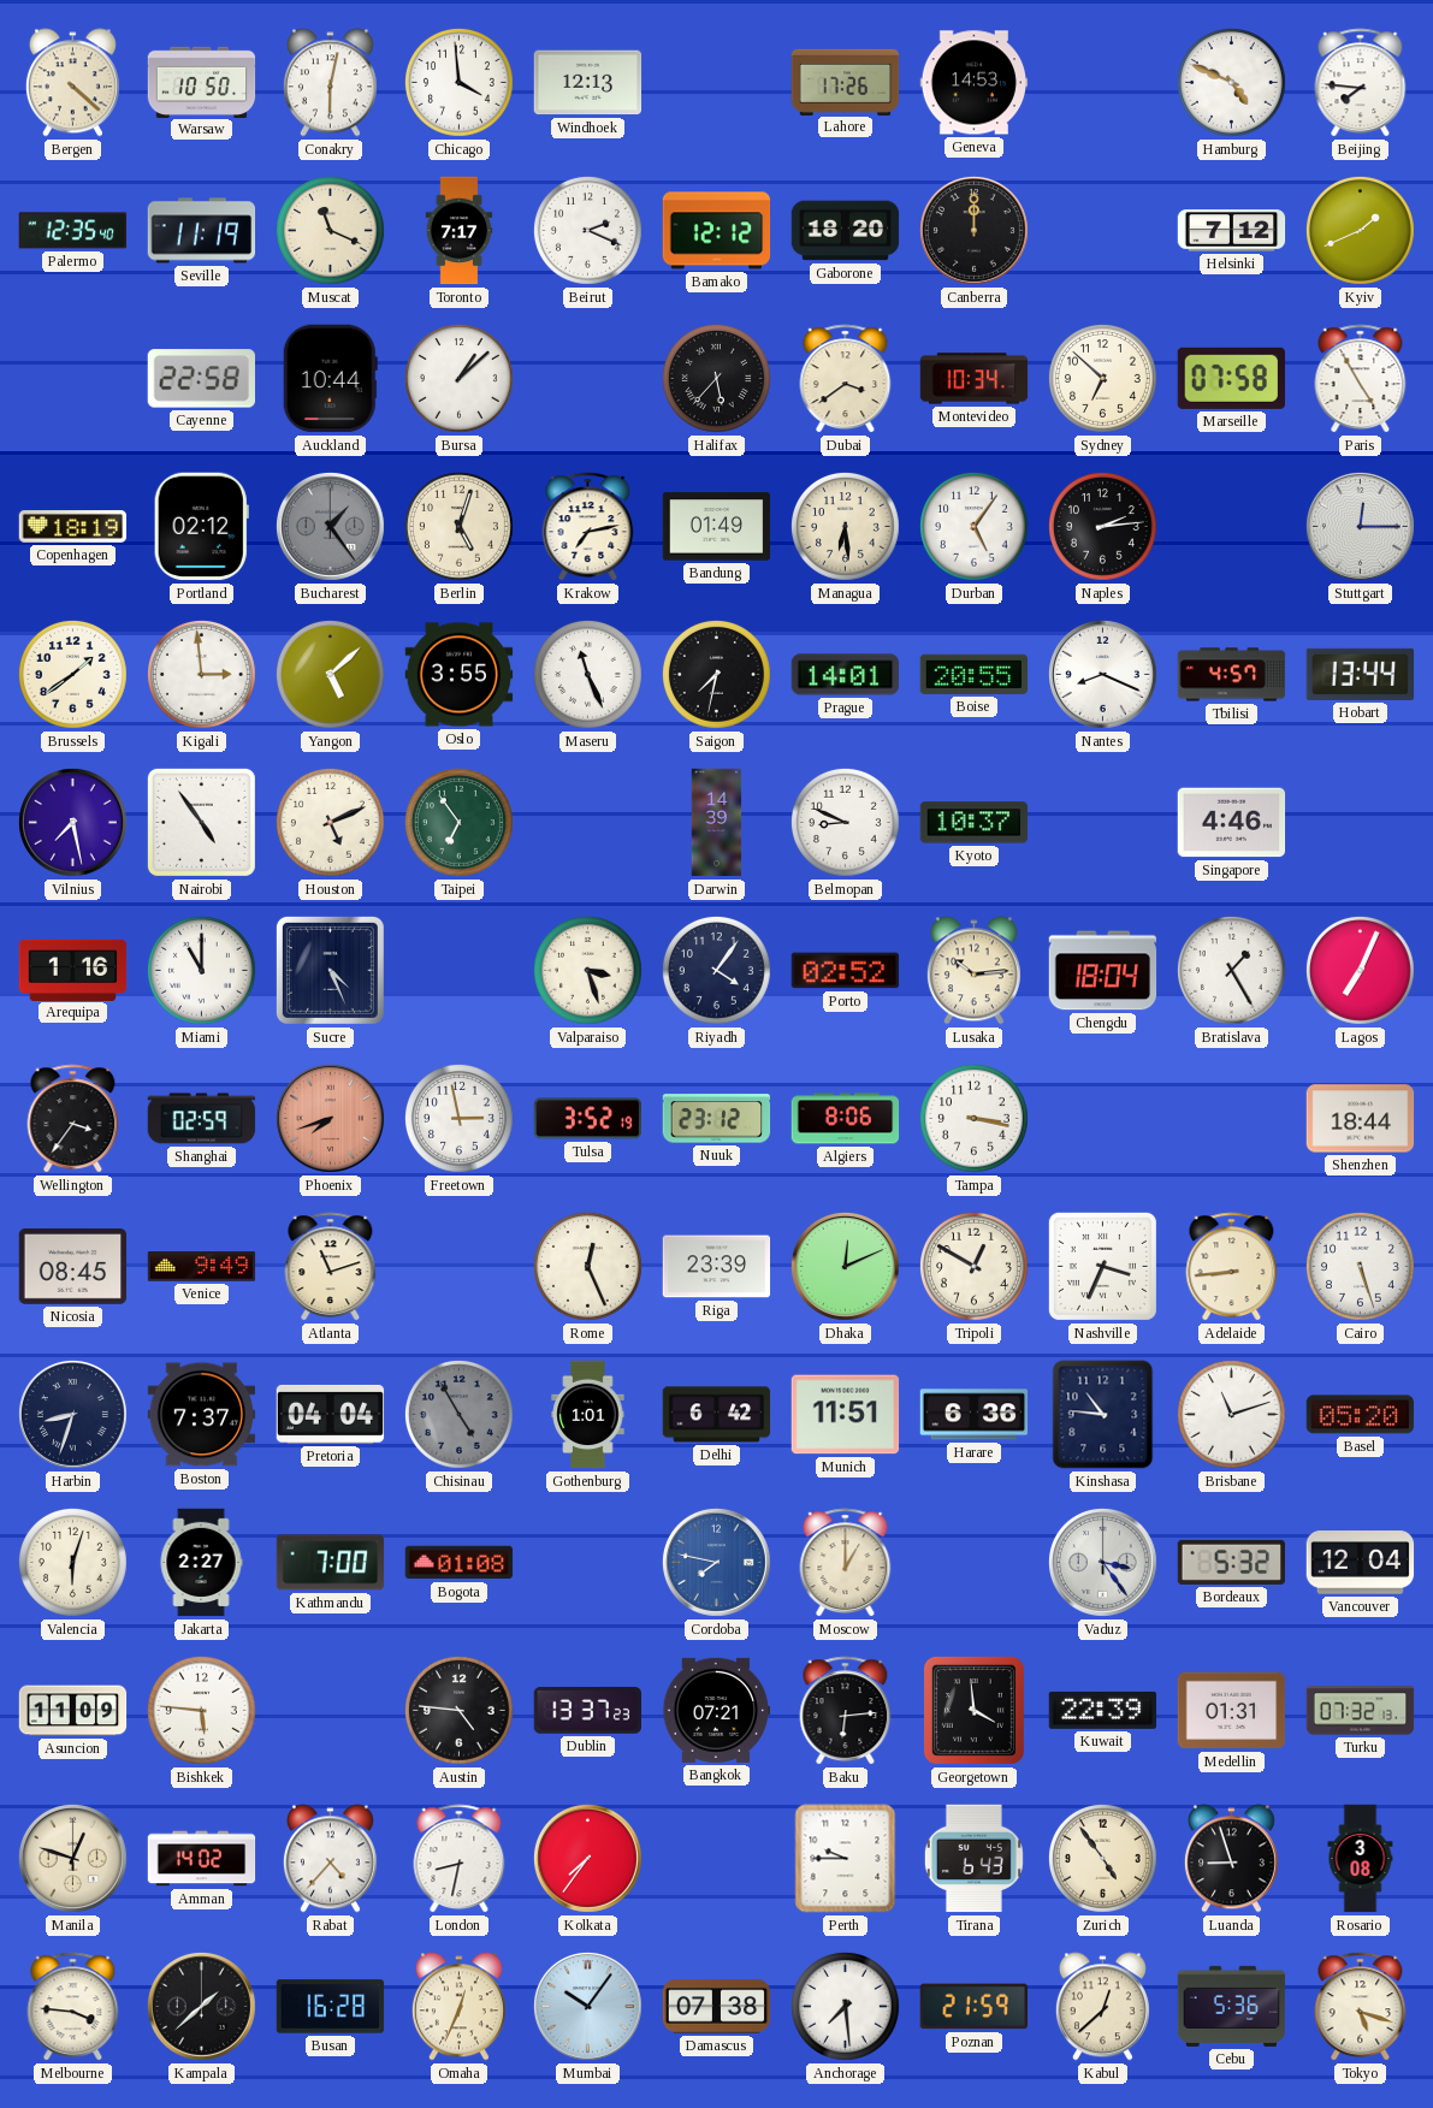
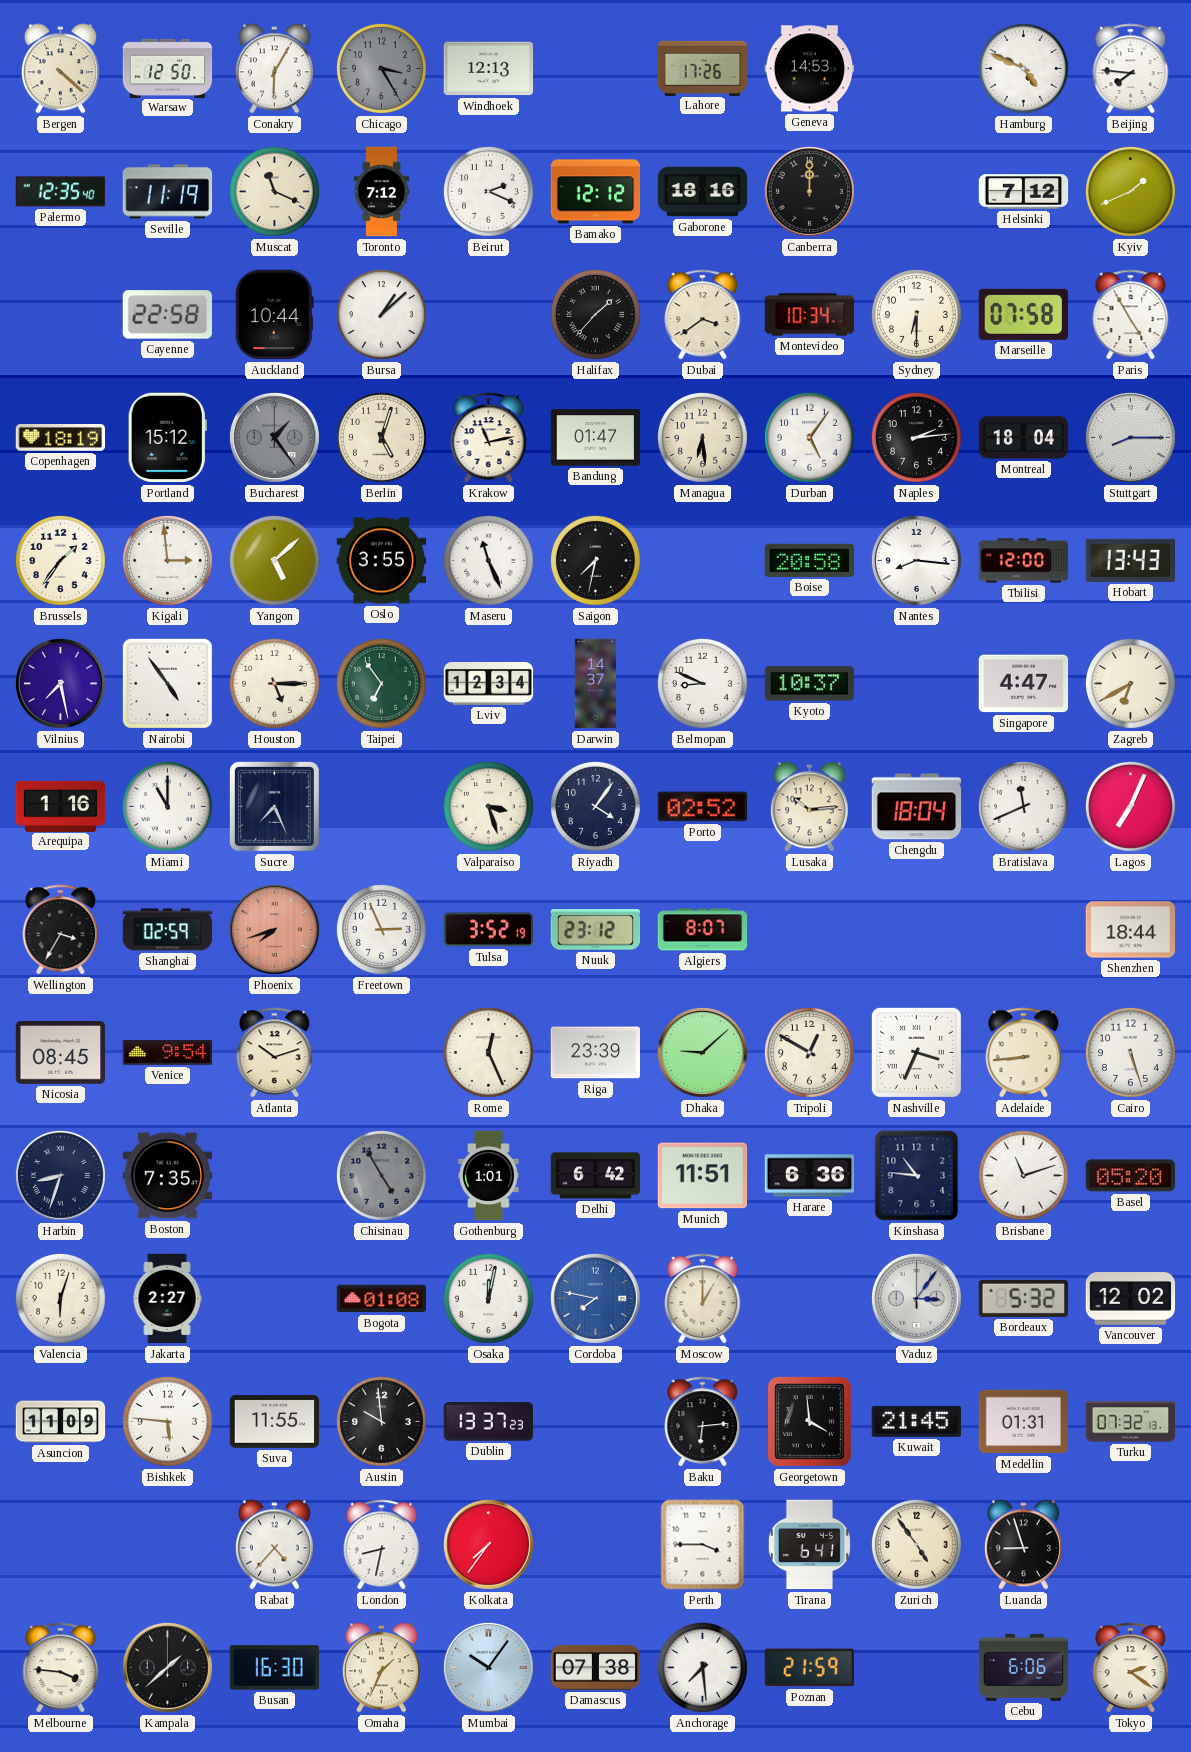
Warsaw: 10:50 -> 12:50 (168, 68)
Conakry: 6:02 -> 6:05 (274, 69)
Chicago: 3:59 -> 3:25 (382, 69)
Chicago dial: white -> grey (382, 69)
Toronto: 7:17 -> 7:12 (382, 192)
Gaborone: 18:20 -> 18:16 (703, 192)
Halifax: 5:37 -> 1:37 (596, 315)
Sydney: 6:52 -> 6:30 (917, 315)
Portland: 02:12 -> 15:12 (167, 438)
Krakow: 7:13 -> 11:13 (489, 438)
Bandung: 01:49 -> 01:47 (596, 438)
Montreal: none -> 18:04 (1024, 438)
Stuttgart: 12:15 -> 8:15 (1130, 437)
Brussels: 1:39 -> 1:36 (61, 561)
Prague: 14:01 -> none (846, 675)
Boise: 20:55 -> 20:58 (810, 560)
Nantes: 8:19 -> 8:16 (916, 560)
Tbilisi: 4:57 -> 12:00 (1024, 561)
Hobart: 13:44 -> 13:43 (1131, 560)
Houston: 5:11 -> 5:15 (275, 684)
Lviv: none -> 12:34 (489, 684)
Darwin: 14:39 -> 14:37 (596, 684)
Singapore: 4:46 -> 4:47 (1024, 684)
Zagreb: none -> 6:40 (1131, 684)
Sucre: 4:26 -> 7:26 (274, 806)
Bratislava: 1:25 -> 11:41 (1024, 807)
Wellington: 3:36 -> 3:35 (61, 930)
Freetown: 2:58 -> 2:56 (382, 930)
Algiers: 8:06 -> 8:07 (703, 930)
Tampa: 3:17 -> none (975, 1119)
Venice: 9:49 -> 9:54 (168, 1053)
Atlanta: 11:12 -> 10:12 (275, 1053)
Dhaka: 12:11 -> 9:08 (702, 1052)
Boston: 7:37 -> 7:35 (168, 1176)
Pretoria: 04:04 -> none (331, 1414)
Kathmandu: 7:00 -> none (331, 1563)
Osaka: none -> 12:02 (489, 1299)
Vaduz: 3:24 -> 3:06 (916, 1298)
Vancouver: 12:04 -> 12:02 (1131, 1299)
Suva: none -> 11:55 (275, 1421)
Austin: 4:46 -> 9:59 (382, 1422)
Bangkok: 07:21 -> none (717, 1710)
Kuwait: 22:39 -> 21:45 (917, 1421)
Manila: 12:48 -> none (72, 1858)
Amman: 14:02 -> none (202, 1859)
Perth: 9:45 -> 3:45 (703, 1545)
Tirana: 6:43 -> 6:41 (809, 1545)
Rosario: 3:08 -> none (1361, 1859)
Busan: 16:28 -> 16:30 (275, 1668)
Omaha: 12:34 -> 1:34 (381, 1668)
Kabul: 12:38 -> none (1102, 2007)
Cebu: 5:36 -> 6:06 (1024, 1667)
Tokyo: 5:18 -> 2:21 (1131, 1668)
